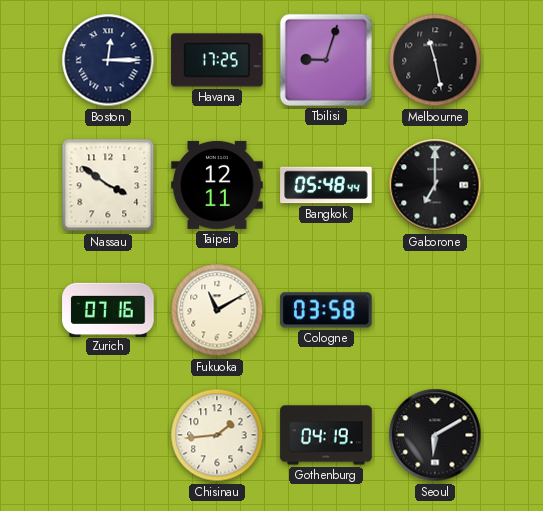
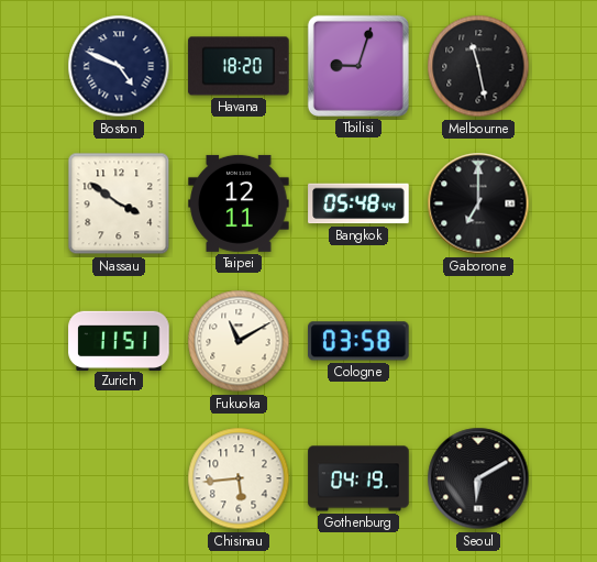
Boston: 12:15 -> 4:49 (119, 66)
Havana: 17:25 -> 18:20 (239, 66)
Zurich: 07:16 -> 11:51 (119, 340)
Chisinau: 1:44 -> 5:44 (239, 478)
